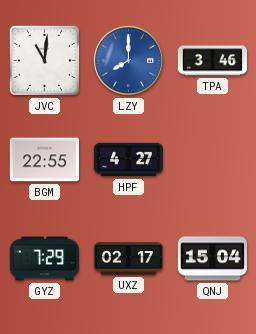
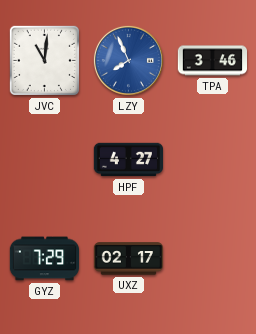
LZY: 8:00 -> 7:56 (128, 60)
BGM: 22:55 -> none (44, 160)
QNJ: 15:04 -> none (212, 259)
